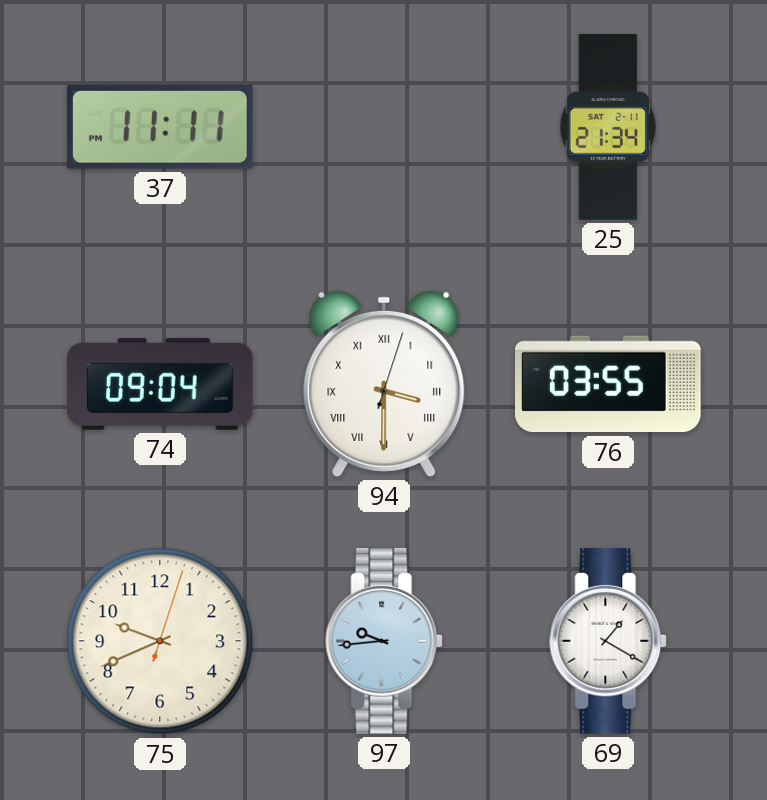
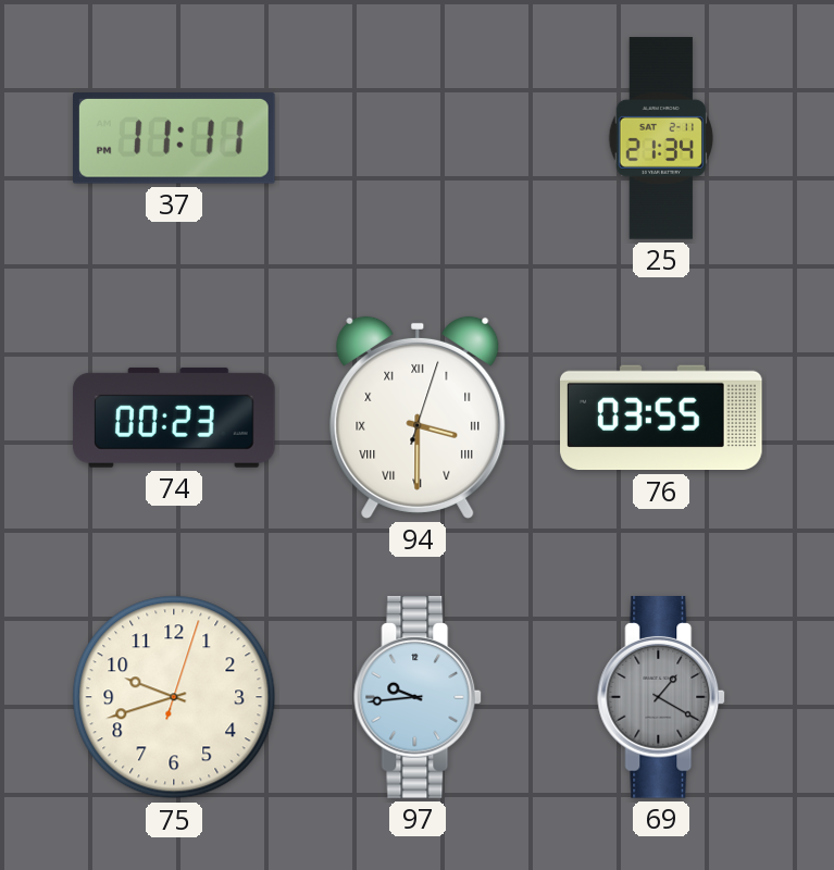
74: 09:04 -> 00:23 (174, 418)
75: 9:41 -> 9:42 (174, 697)
69 dial: white -> grey (662, 697)
